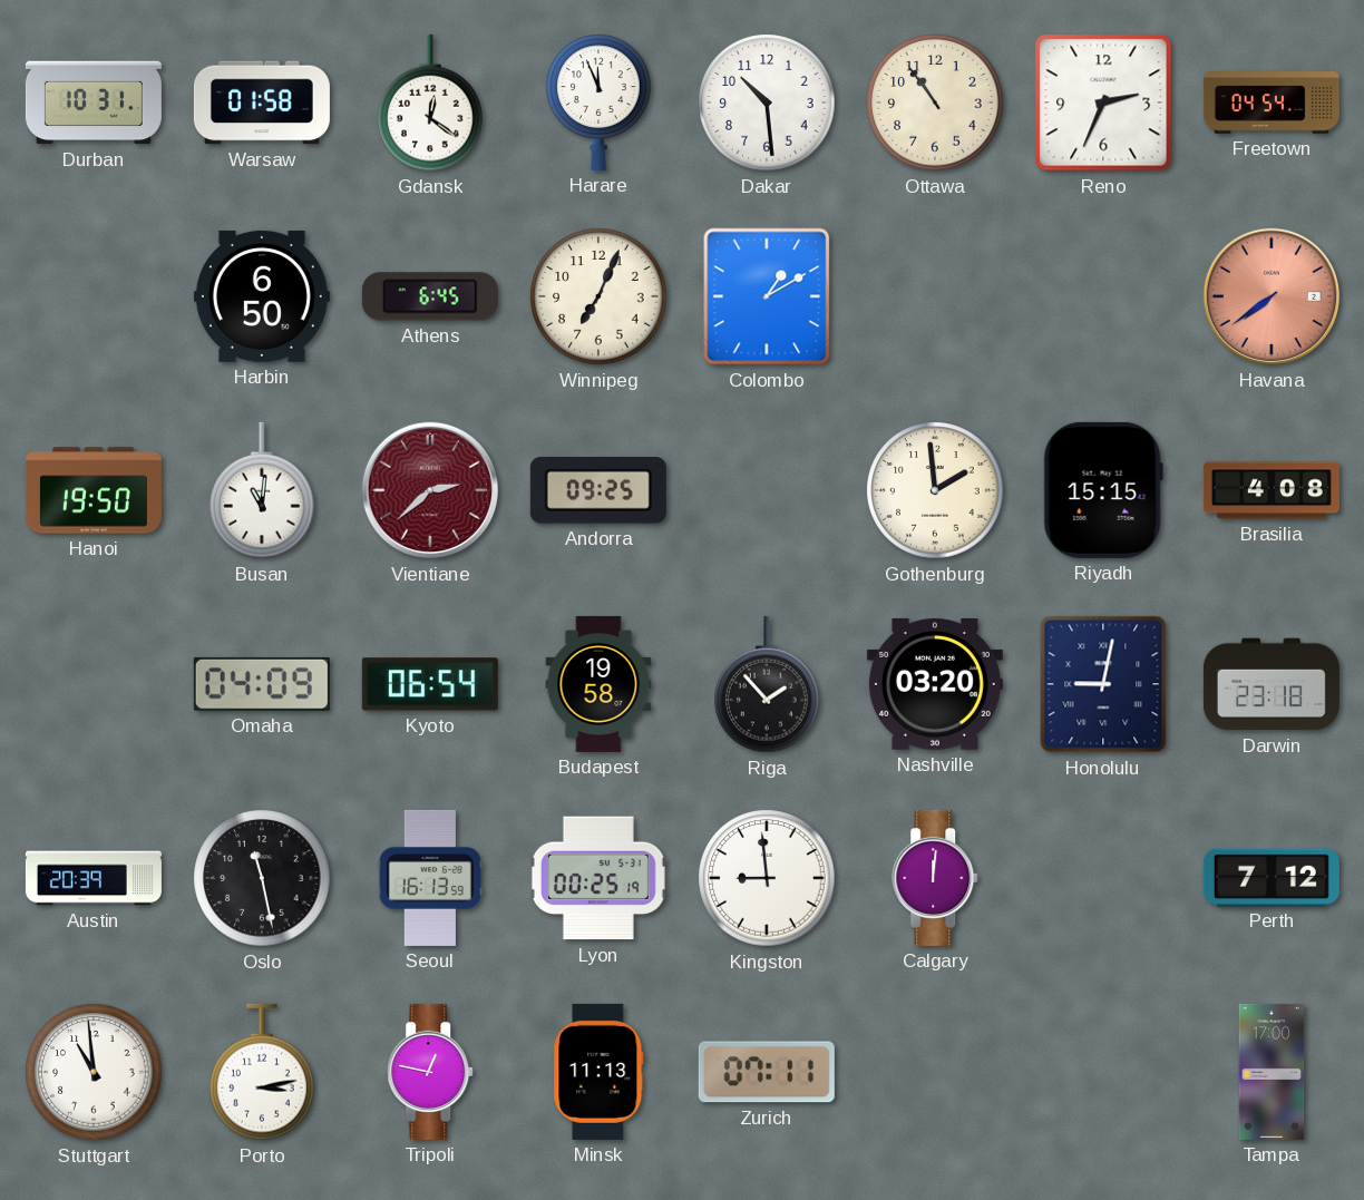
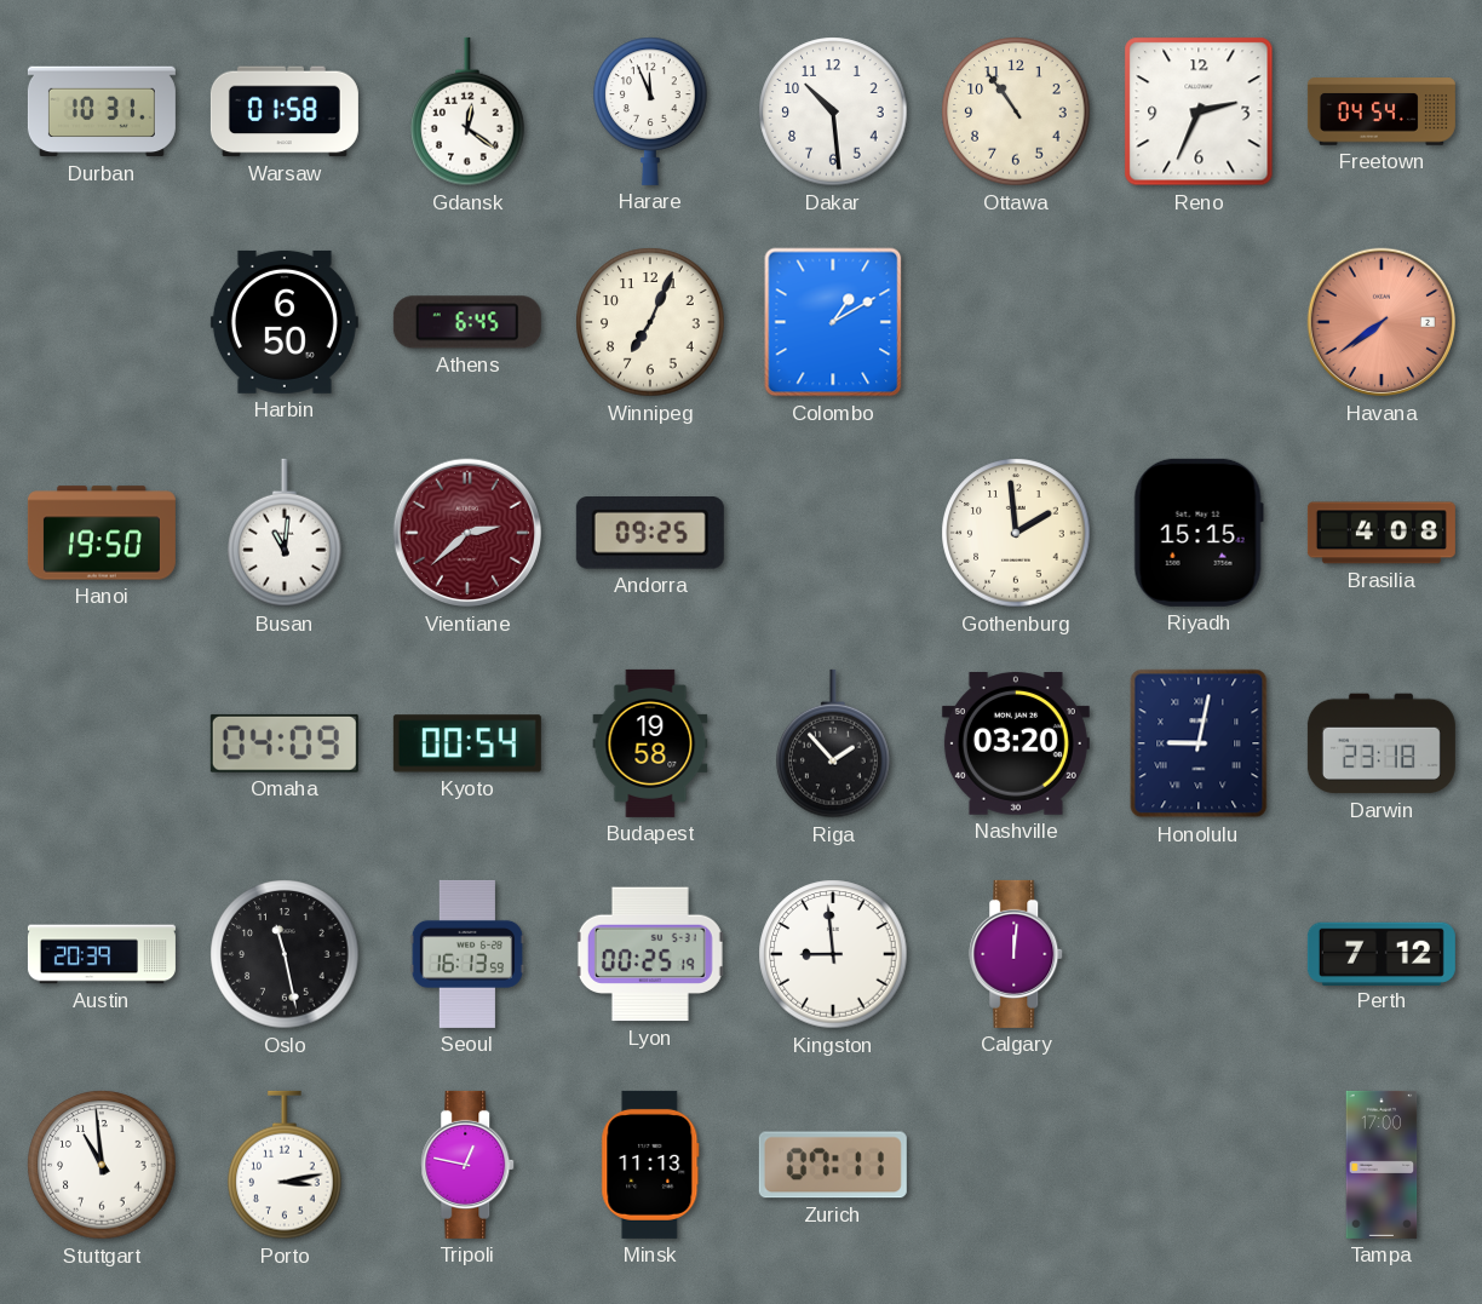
Kyoto: 06:54 -> 00:54 (467, 743)
